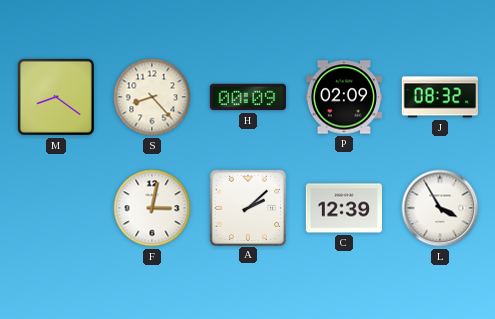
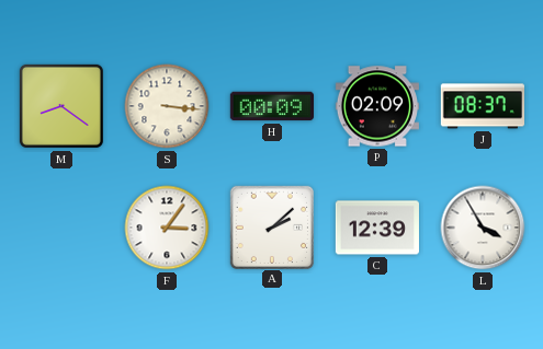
S: 8:23 -> 3:16 (167, 106)
J: 08:32 -> 08:37 (483, 106)
F: 3:02 -> 3:06 (167, 228)
